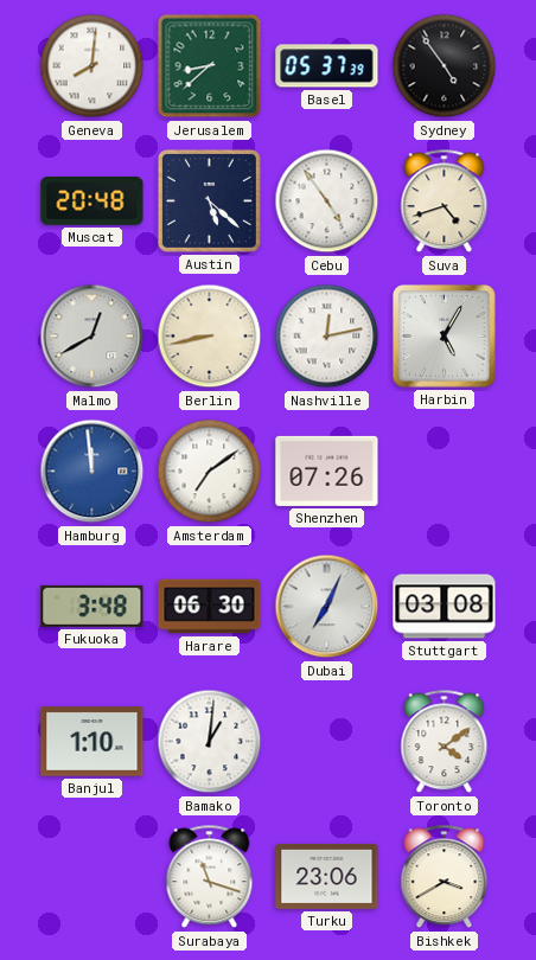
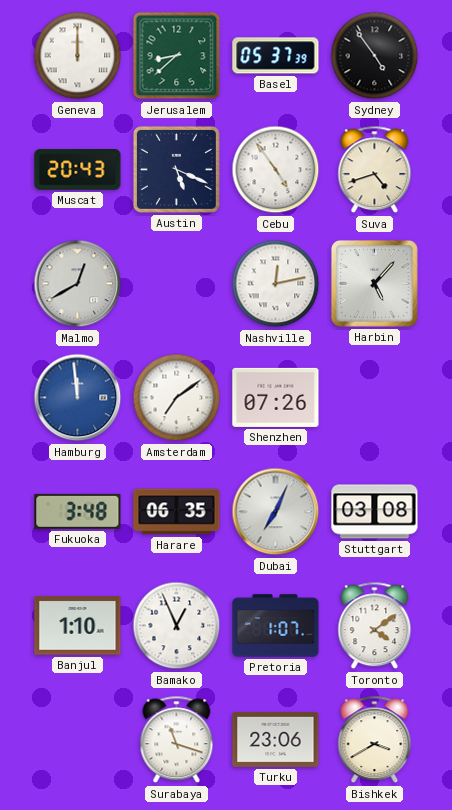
Geneva: 8:01 -> 12:00 (78, 56)
Muscat: 20:48 -> 20:43 (78, 169)
Austin: 5:22 -> 5:19 (176, 169)
Berlin: 8:43 -> none (210, 337)
Harbin: 5:05 -> 5:07 (374, 283)
Harare: 06:30 -> 06:35 (177, 512)
Bamako: 1:01 -> 12:56 (177, 626)
Pretoria: none -> 1:07 (276, 626)
